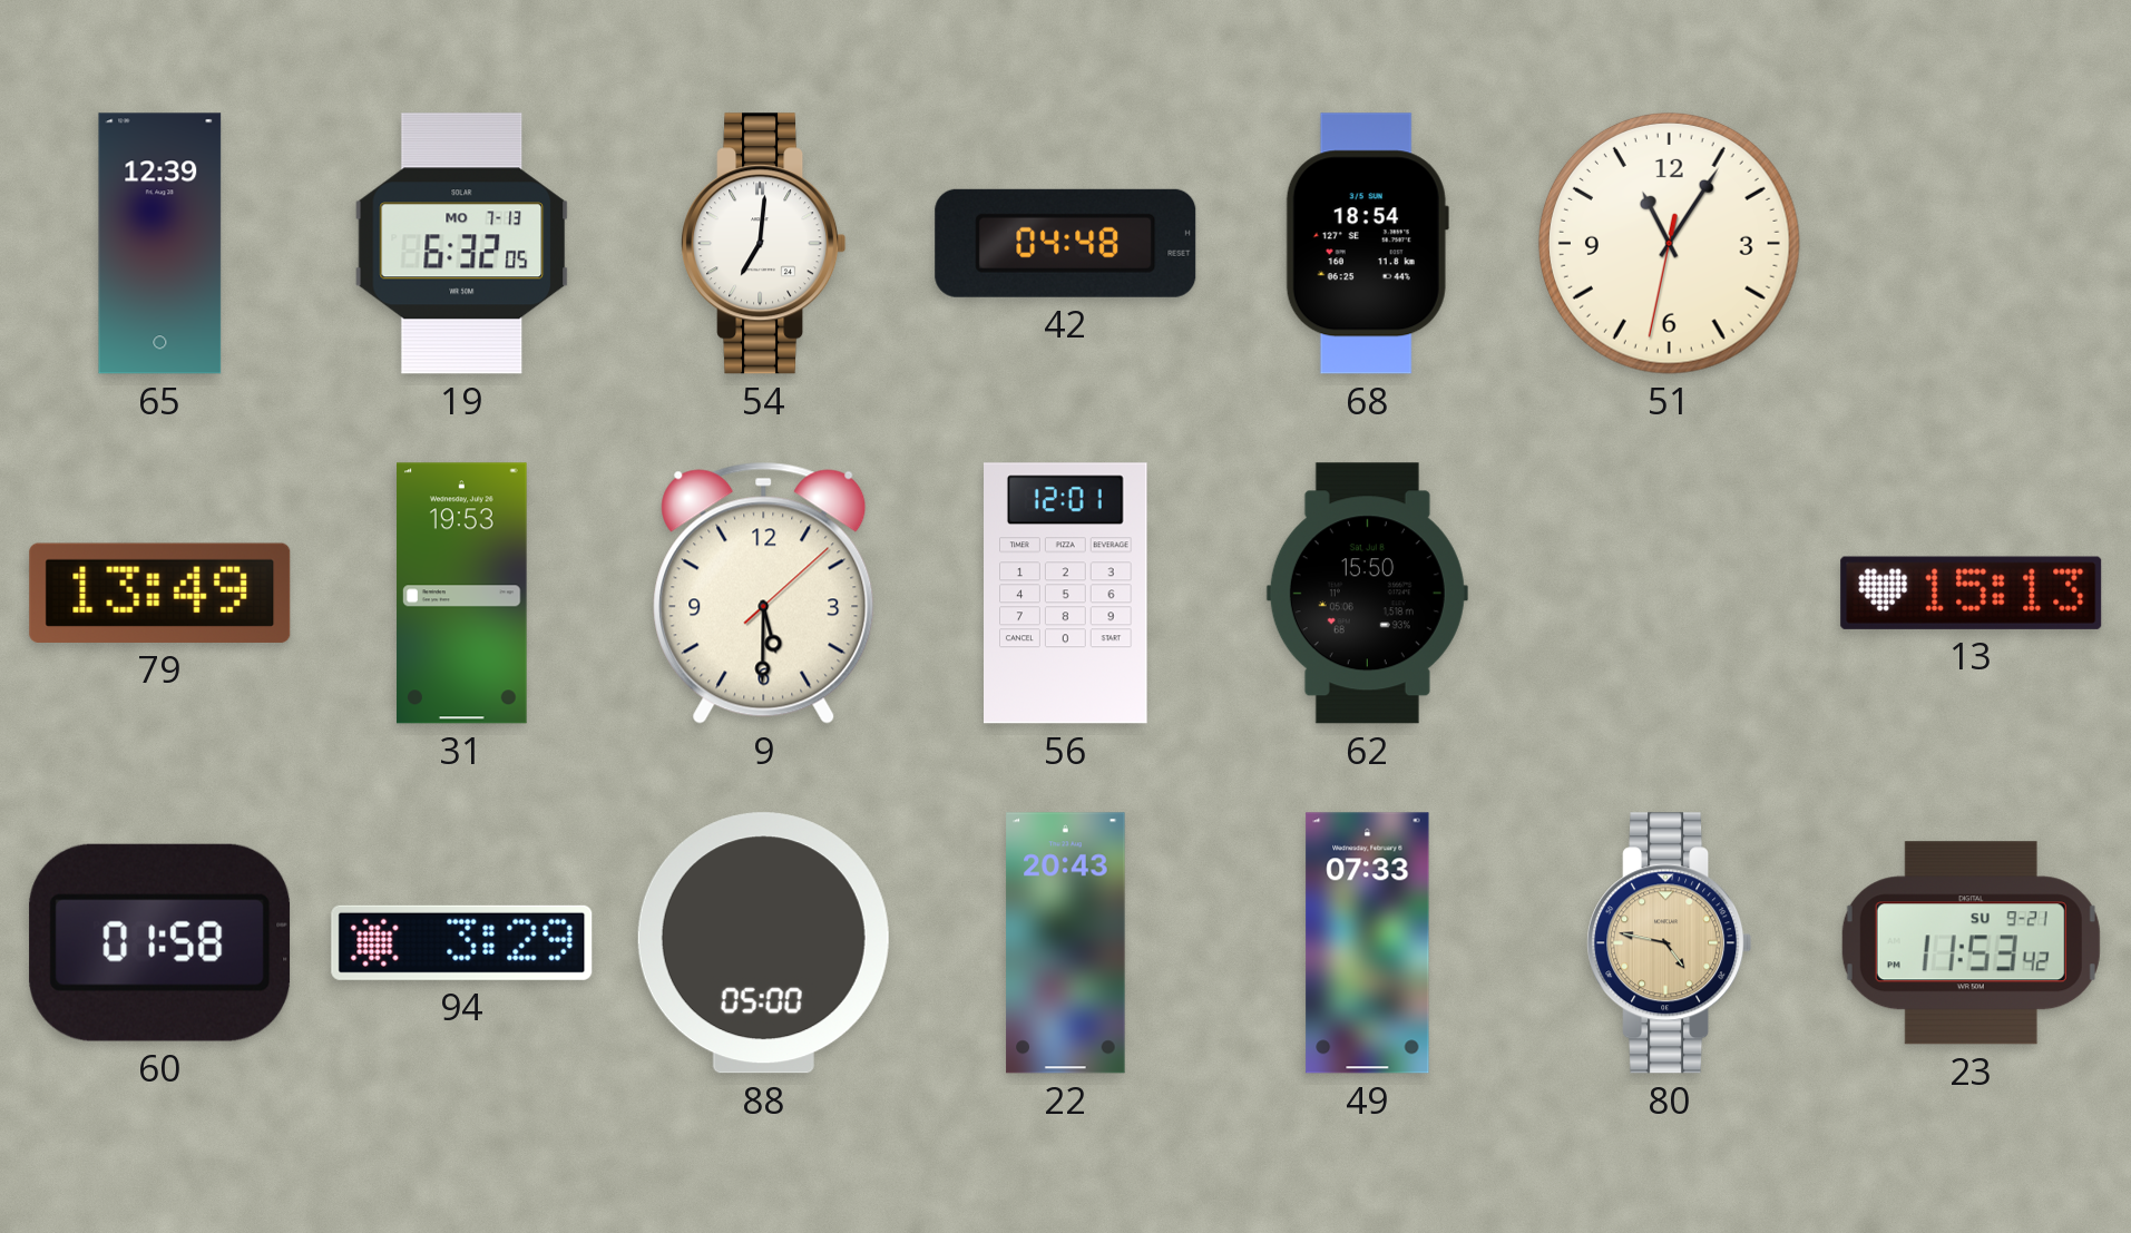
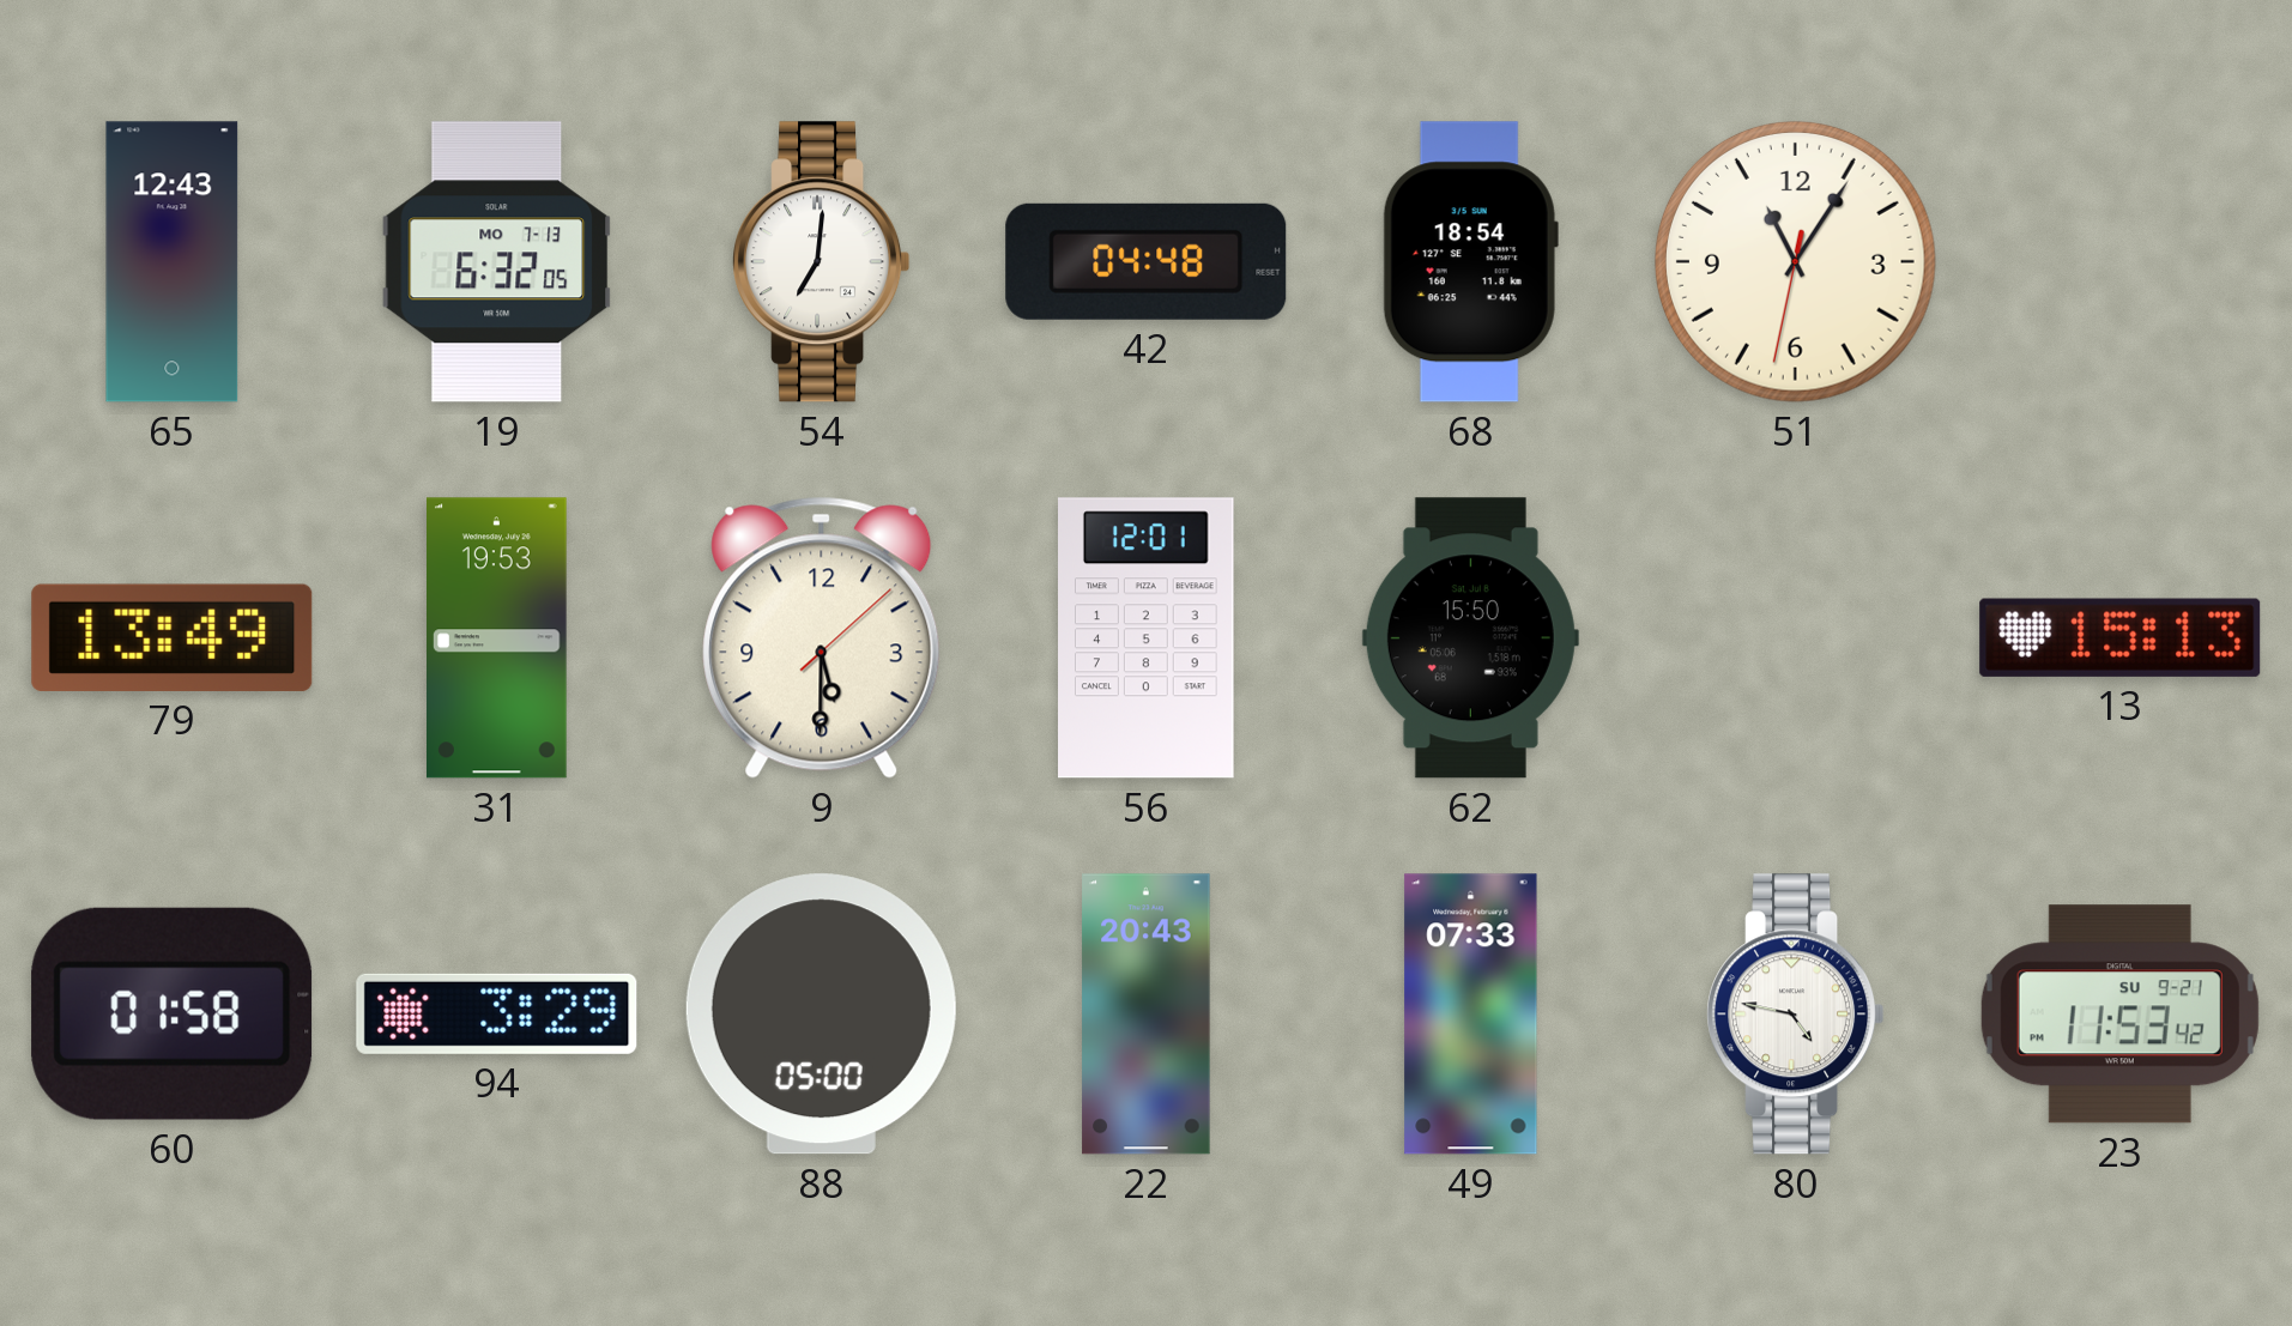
65: 12:39 -> 12:43 (173, 262)
80 dial: champagne -> white (1796, 1015)
